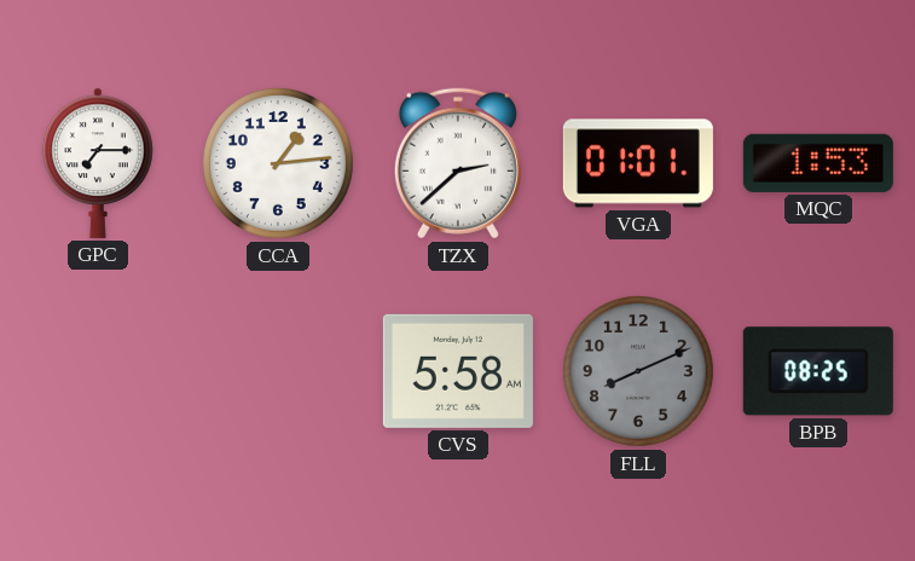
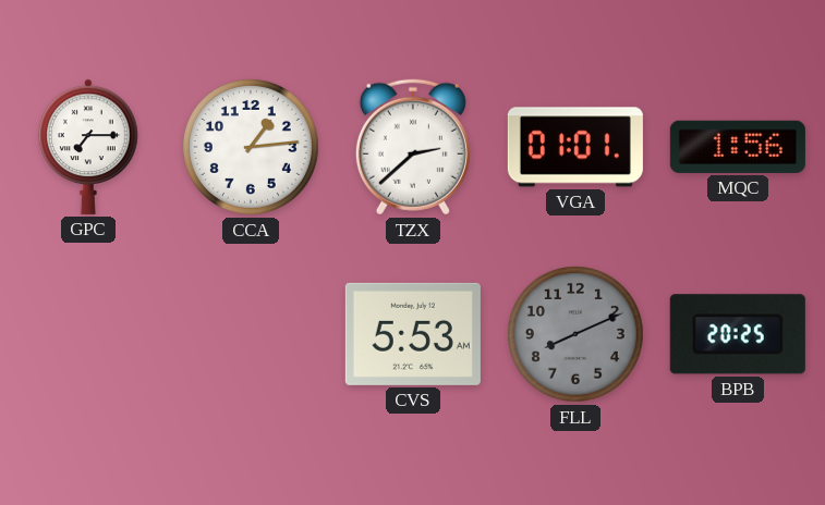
MQC: 1:53 -> 1:56 (738, 147)
CVS: 5:58 -> 5:53 (413, 334)
BPB: 08:25 -> 20:25 (738, 334)
